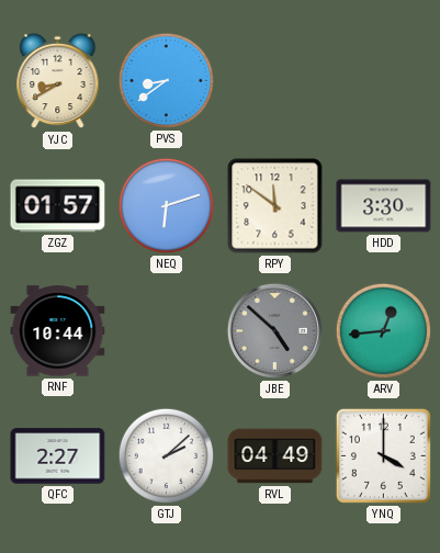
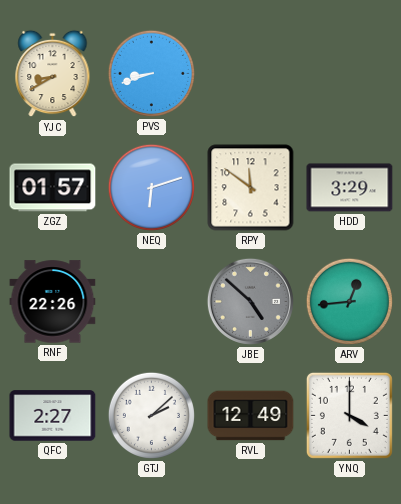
PVS: 8:39 -> 8:42 (151, 73)
HDD: 3:30 -> 3:29 (350, 188)
RNF: 10:44 -> 22:26 (53, 302)
RVL: 04:49 -> 12:49 (251, 416)
